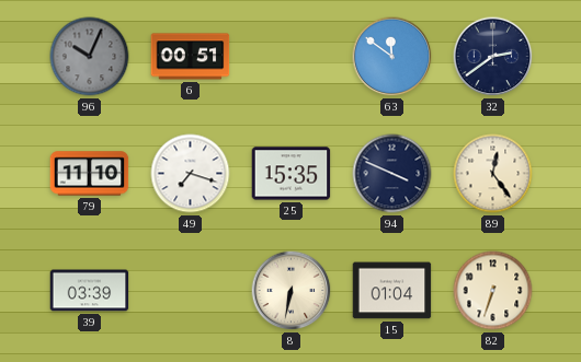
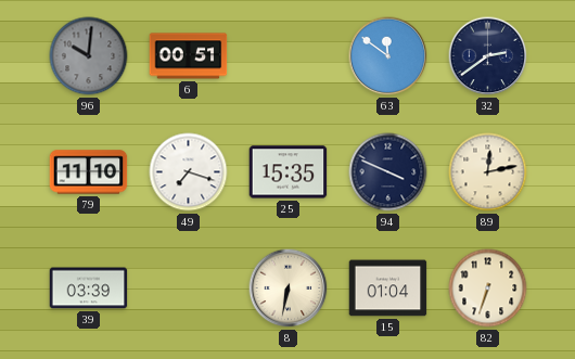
96: 10:04 -> 10:01 (89, 56)
89: 12:24 -> 12:13 (488, 172)
